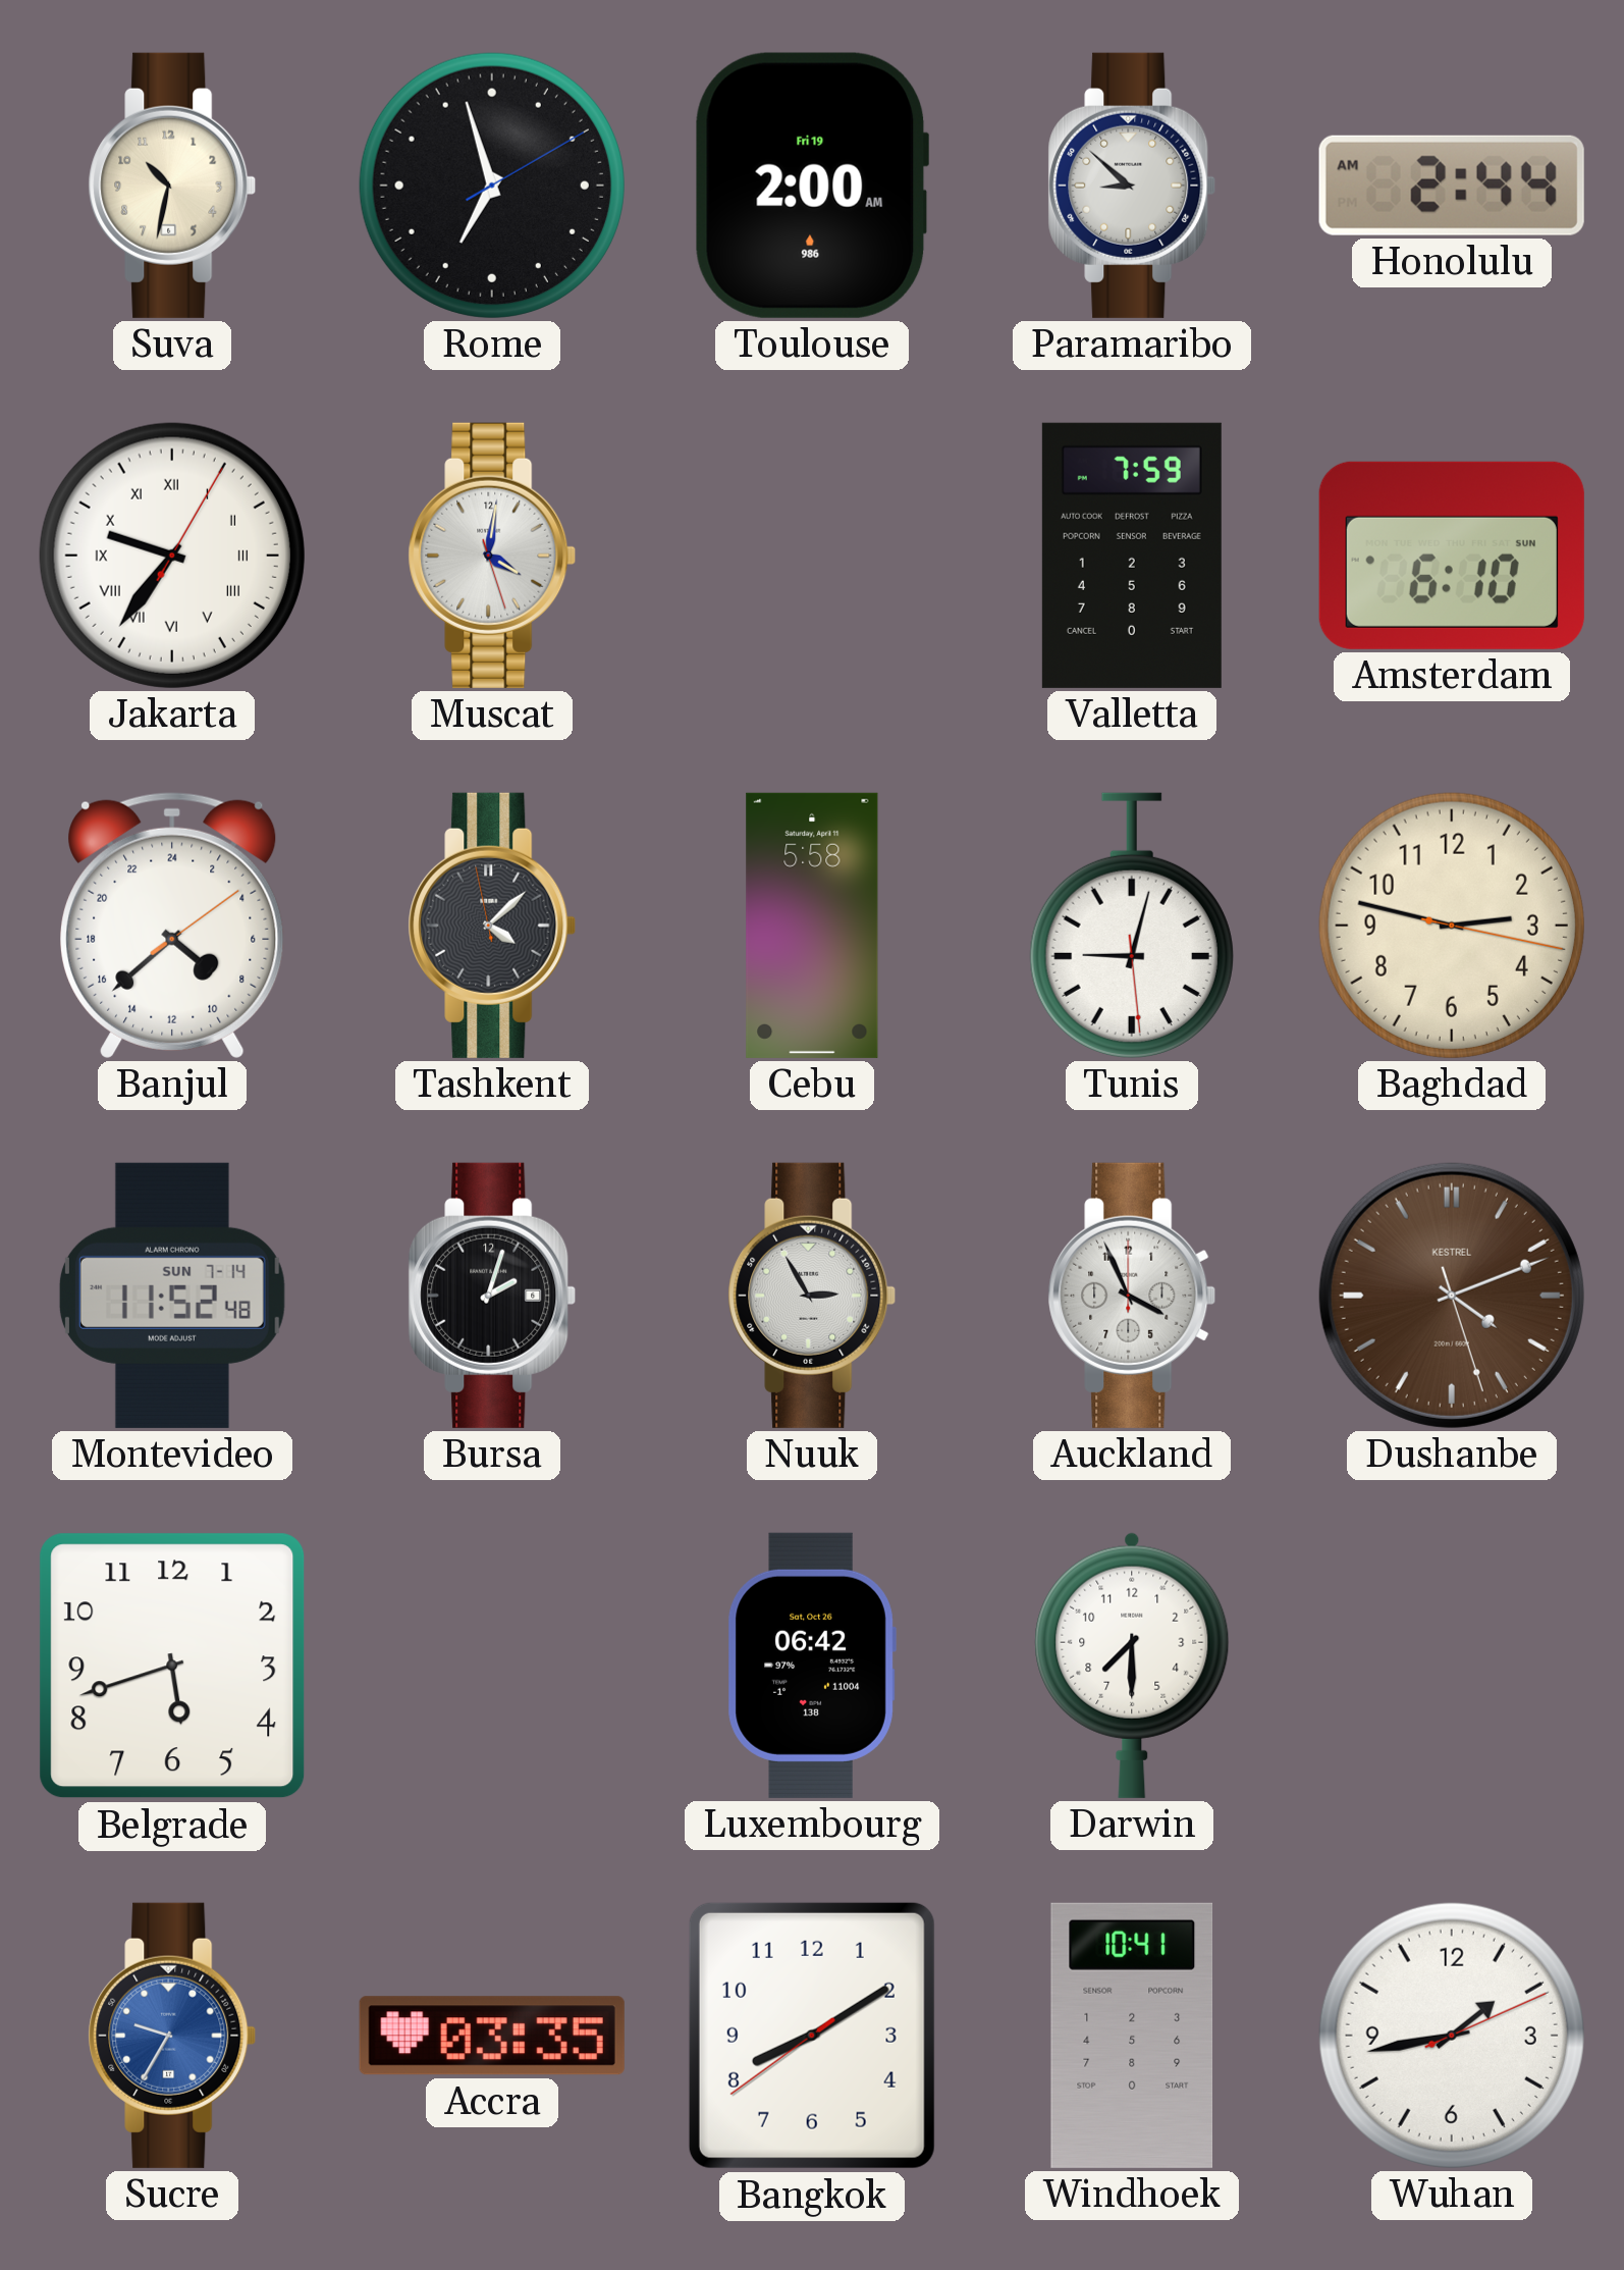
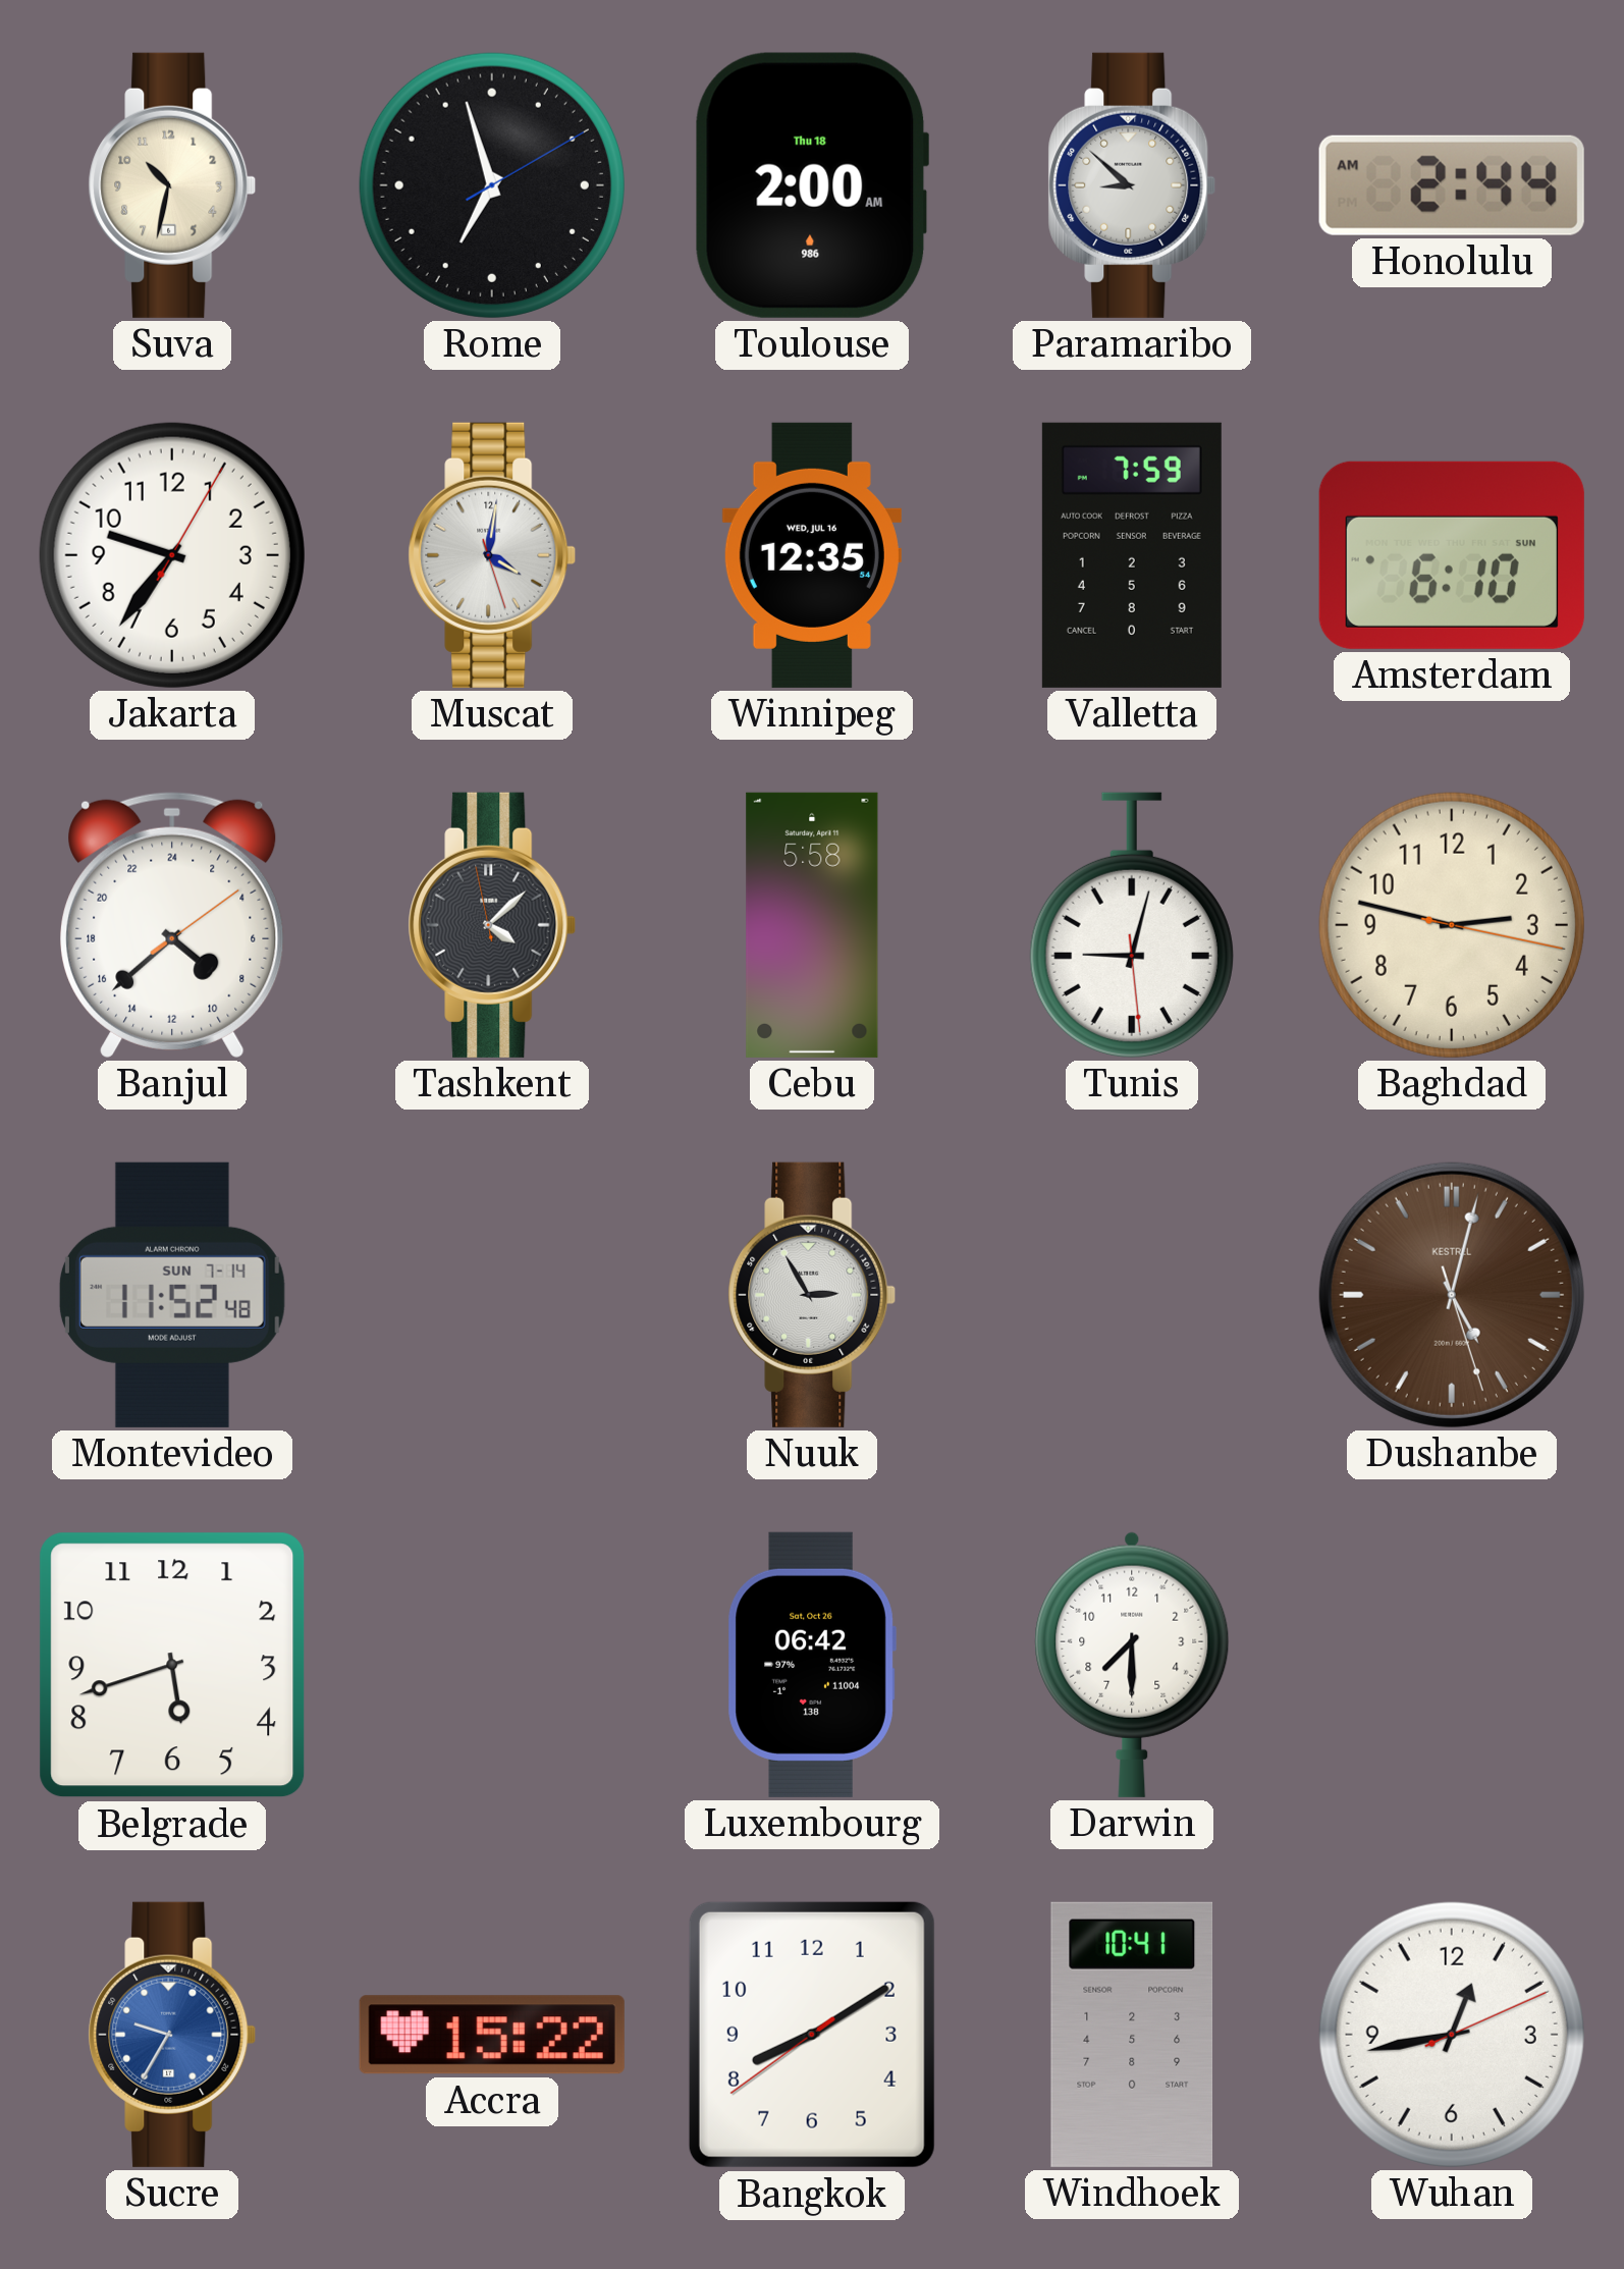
Toulouse date: Fri 19 -> Thu 18 (812, 185)
Jakarta numerals: Roman -> Arabic (172, 555)
Winnipeg: none -> 12:35 (812, 555)
Bursa: 2:03 -> none (492, 1296)
Auckland: 3:56 -> none (1132, 1296)
Dushanbe: 4:11 -> 5:02 (1452, 1295)
Accra: 03:35 -> 15:22 (492, 2035)
Wuhan: 1:43 -> 12:43 (1452, 2035)
